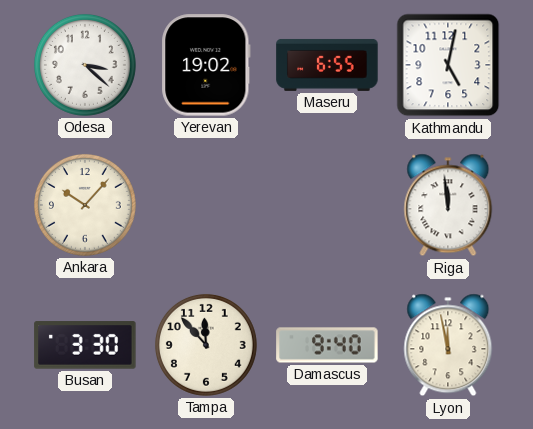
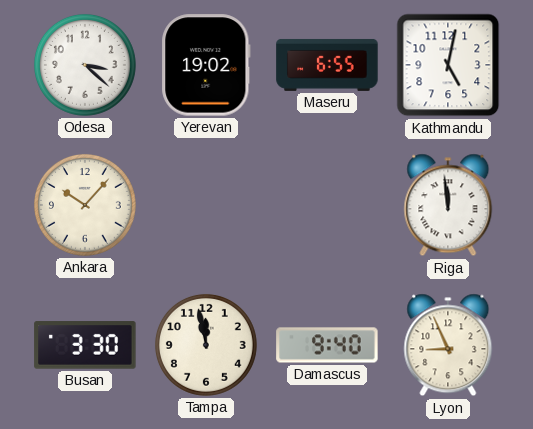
Tampa: 11:53 -> 11:58 (206, 345)
Lyon: 11:58 -> 8:56 (448, 345)
